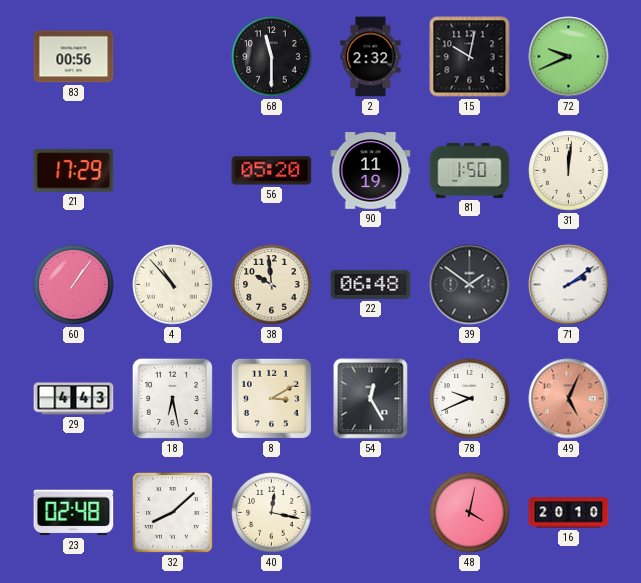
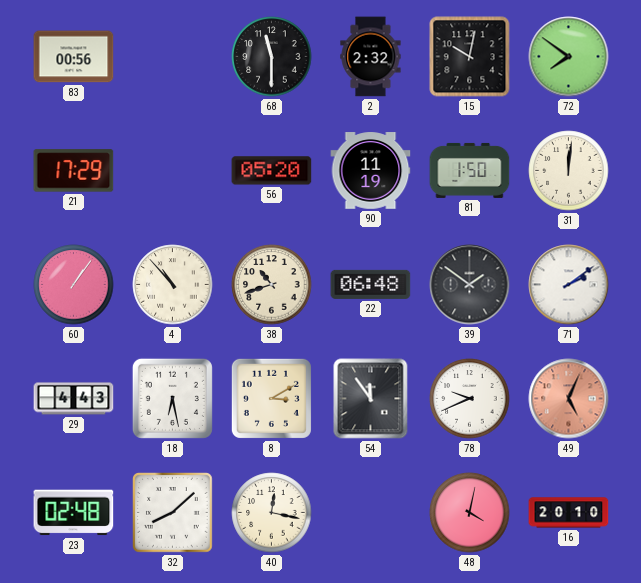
72: 9:41 -> 7:51 (569, 57)
38: 9:59 -> 10:42 (272, 285)
54: 12:25 -> 11:54 (371, 399)
